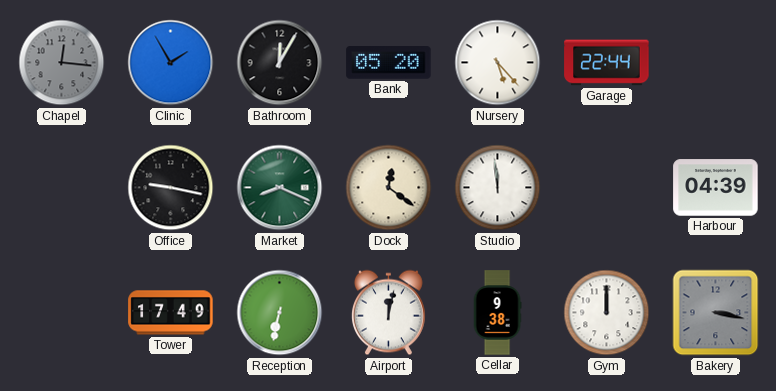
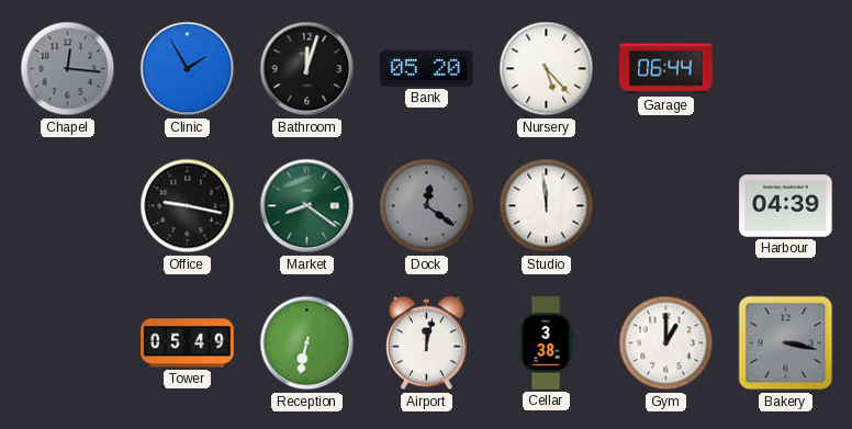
Bathroom: 12:05 -> 12:03 (307, 69)
Garage: 22:44 -> 06:44 (666, 69)
Market: 8:19 -> 8:21 (307, 206)
Dock dial: cream -> grey (427, 206)
Tower: 17:49 -> 05:49 (188, 343)
Cellar: 9:38 -> 3:38 (546, 343)
Gym: 12:00 -> 1:00 (666, 343)
